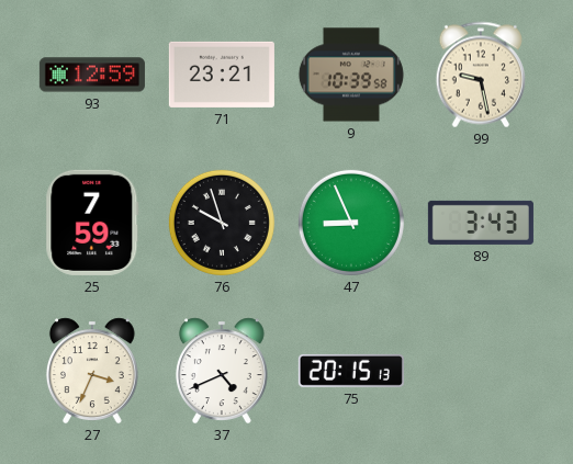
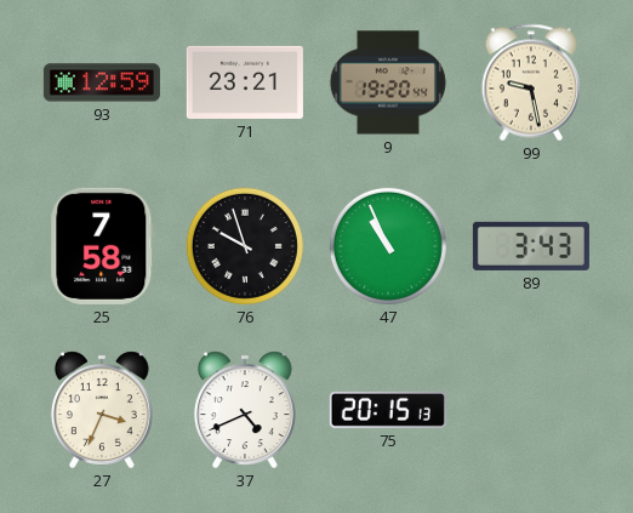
9: 10:39 -> 19:20 (388, 82)
25: 7:59 -> 7:58 (102, 246)
47: 8:56 -> 10:56 (388, 246)
